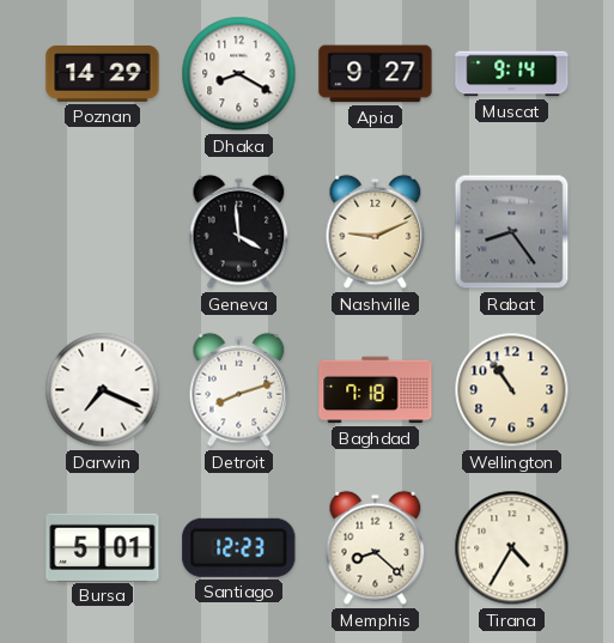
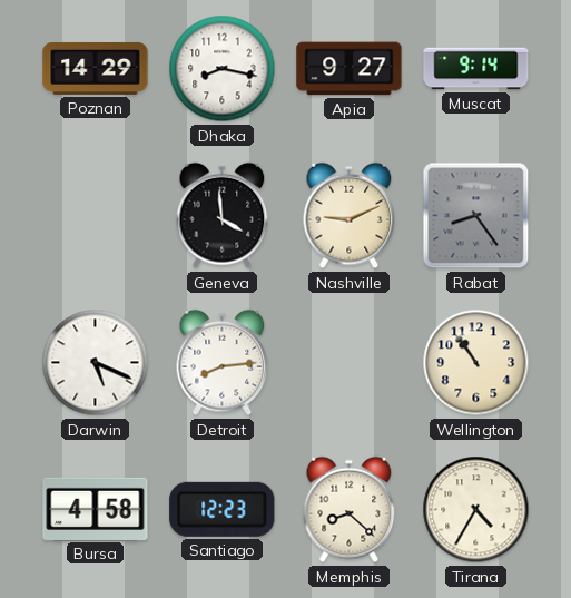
Dhaka: 8:20 -> 8:17 (223, 69)
Darwin: 7:19 -> 5:19 (96, 363)
Detroit: 8:12 -> 8:14 (223, 363)
Baghdad: 7:18 -> none (376, 390)
Bursa: 5:01 -> 4:58 (96, 509)
